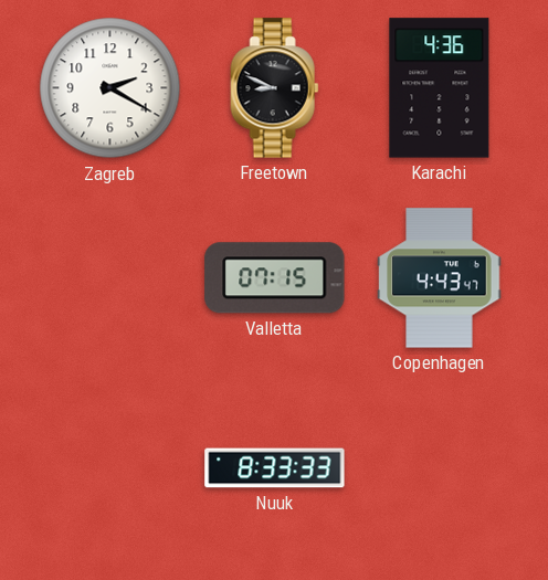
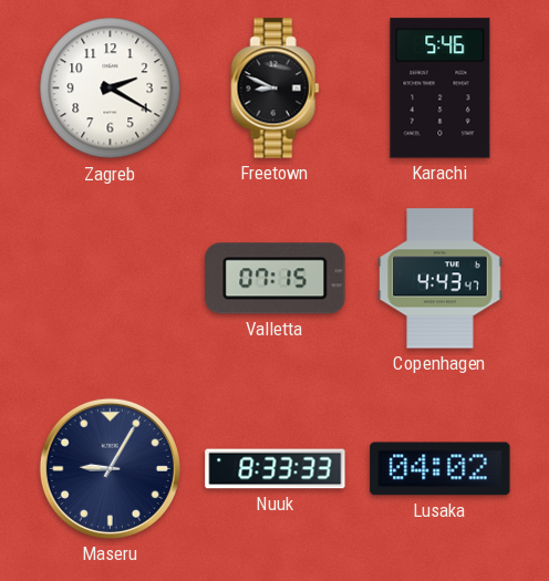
Karachi: 4:36 -> 5:46 (441, 89)
Maseru: none -> 9:05 (110, 468)
Lusaka: none -> 04:02 (441, 469)
